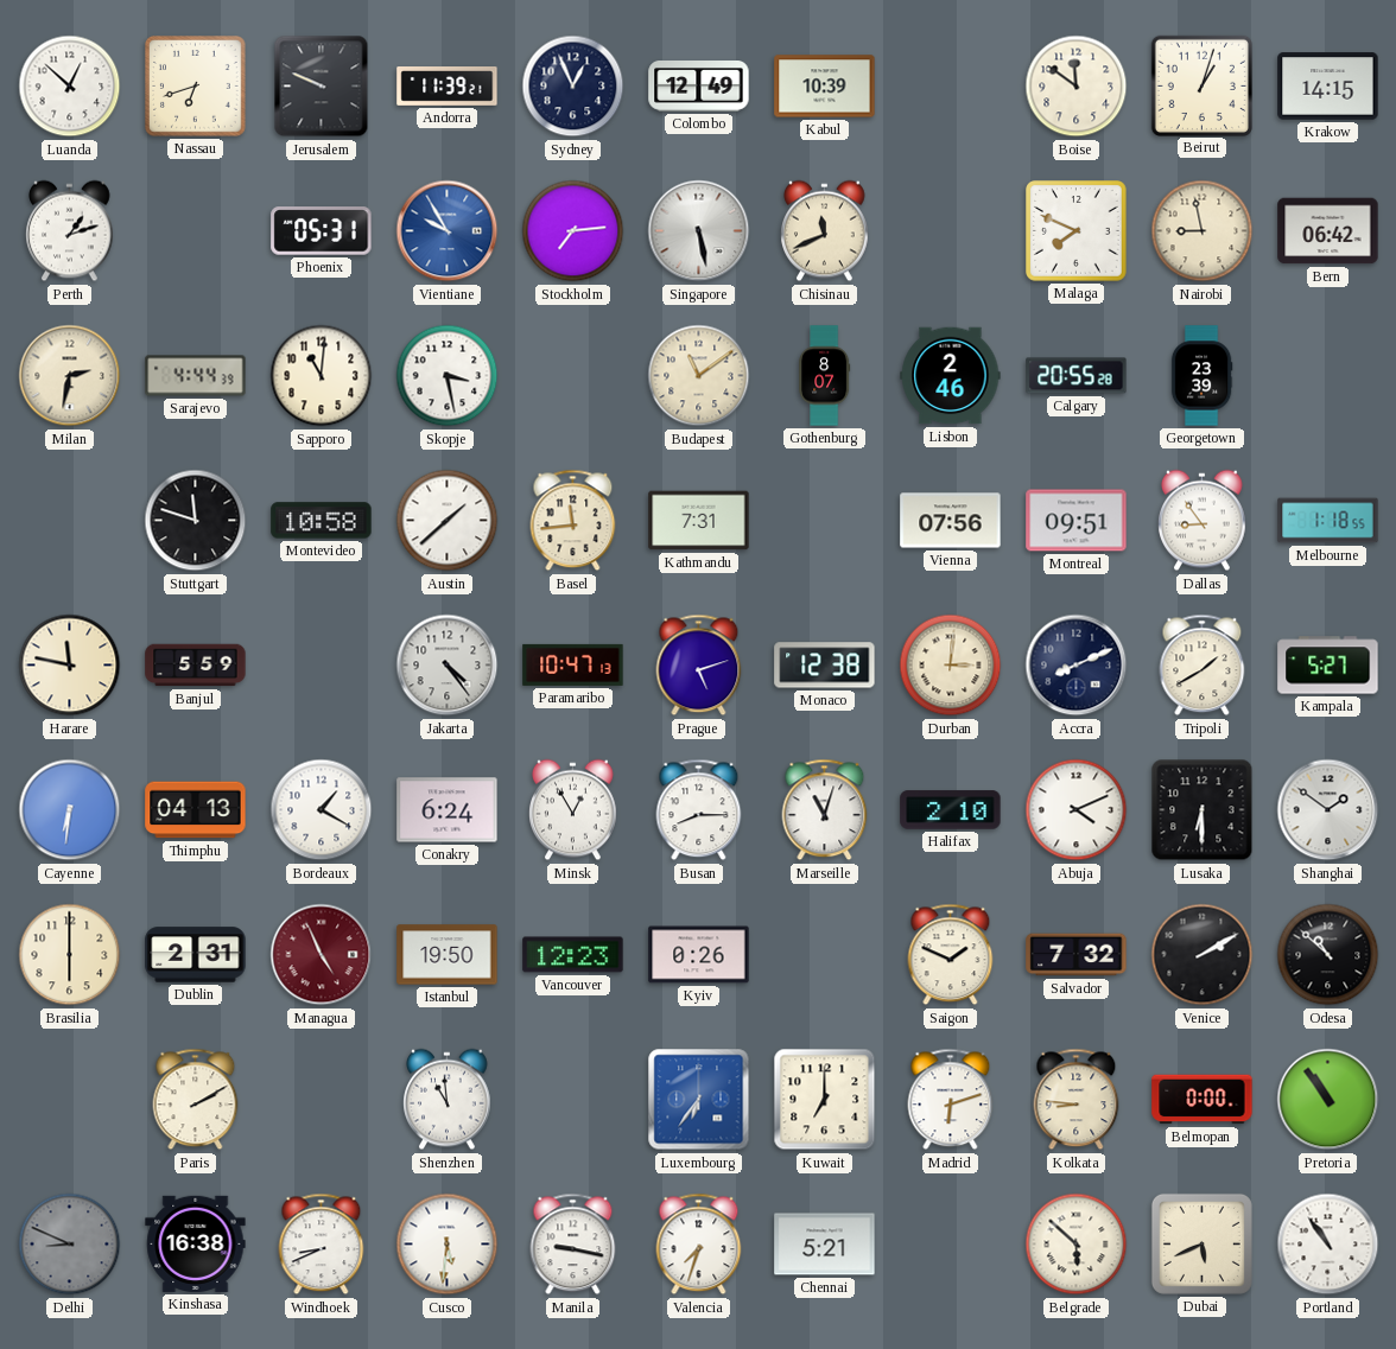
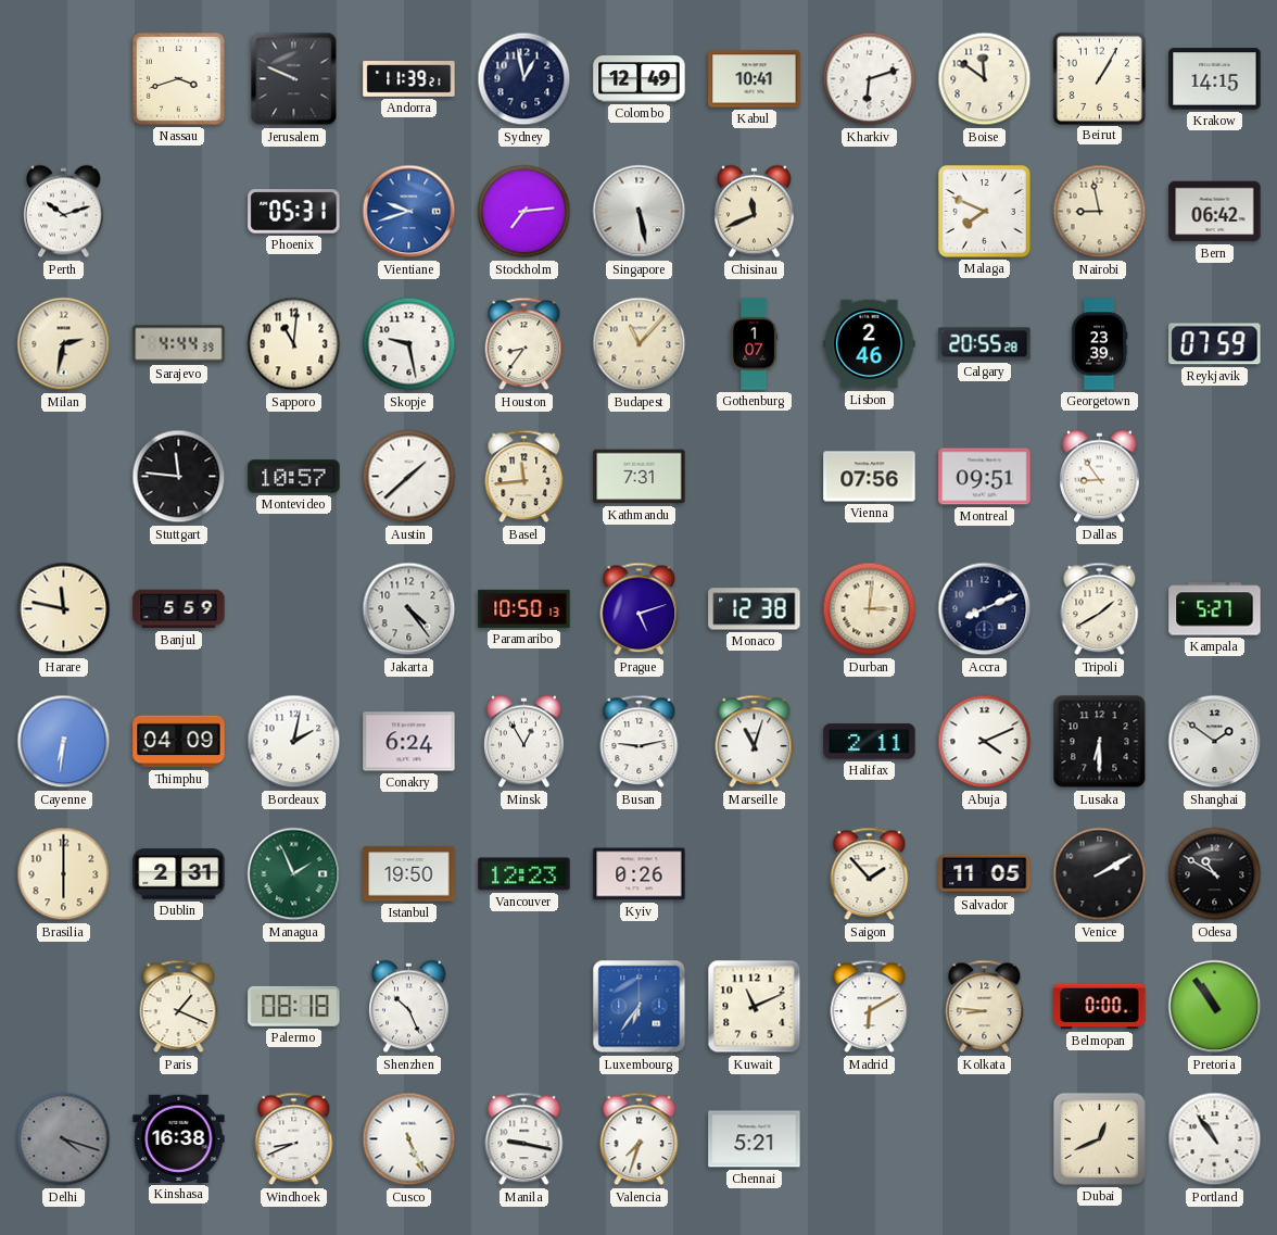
Luanda: 12:52 -> none (70, 87)
Nassau: 6:42 -> 3:42 (179, 79)
Sydney: 12:56 -> 12:58 (524, 79)
Kabul: 10:39 -> 10:41 (755, 79)
Kharkiv: none -> 6:12 (870, 79)
Beirut: 1:03 -> 1:05 (1099, 78)
Perth: 1:12 -> 10:12 (64, 212)
Vientiane: 9:55 -> 9:42 (409, 212)
Skopje: 3:28 -> 9:28 (409, 344)
Houston: none -> 8:36 (524, 344)
Budapest: 11:09 -> 11:07 (640, 344)
Gothenburg: 8:07 -> 1:07 (755, 344)
Reykjavik: none -> 07:59 (1215, 344)
Stuttgart: 11:48 -> 11:46 (179, 477)
Montevideo: 10:58 -> 10:57 (294, 477)
Melbourne: 1:18 -> none (1328, 521)
Paramaribo: 10:47 -> 10:50 (524, 608)
Thimphu: 04:13 -> 04:09 (179, 742)
Bordeaux: 1:20 -> 2:02 (294, 742)
Busan: 8:15 -> 9:13 (640, 742)
Halifax: 2:10 -> 2:11 (870, 742)
Managua: 4:56 -> 1:56 (294, 874)
Managua dial: burgundy -> green (294, 874)
Saigon: 1:49 -> 1:53 (870, 874)
Salvador: 7:32 -> 11:05 (985, 874)
Odesa: 10:52 -> 10:50 (1215, 874)
Paris: 2:10 -> 1:19 (179, 1007)
Palermo: none -> 08:18 (294, 1006)
Shenzhen: 10:59 -> 10:26 (409, 1007)
Kuwait: 7:00 -> 11:11 (755, 1007)
Madrid: 6:12 -> 6:10 (870, 1007)
Delhi: 8:49 -> 4:18 (64, 1139)
Cusco: 5:31 -> 5:26 (409, 1139)
Belgrade: 5:52 -> none (1077, 1245)
Dubai: 5:41 -> 12:41 (1099, 1138)
